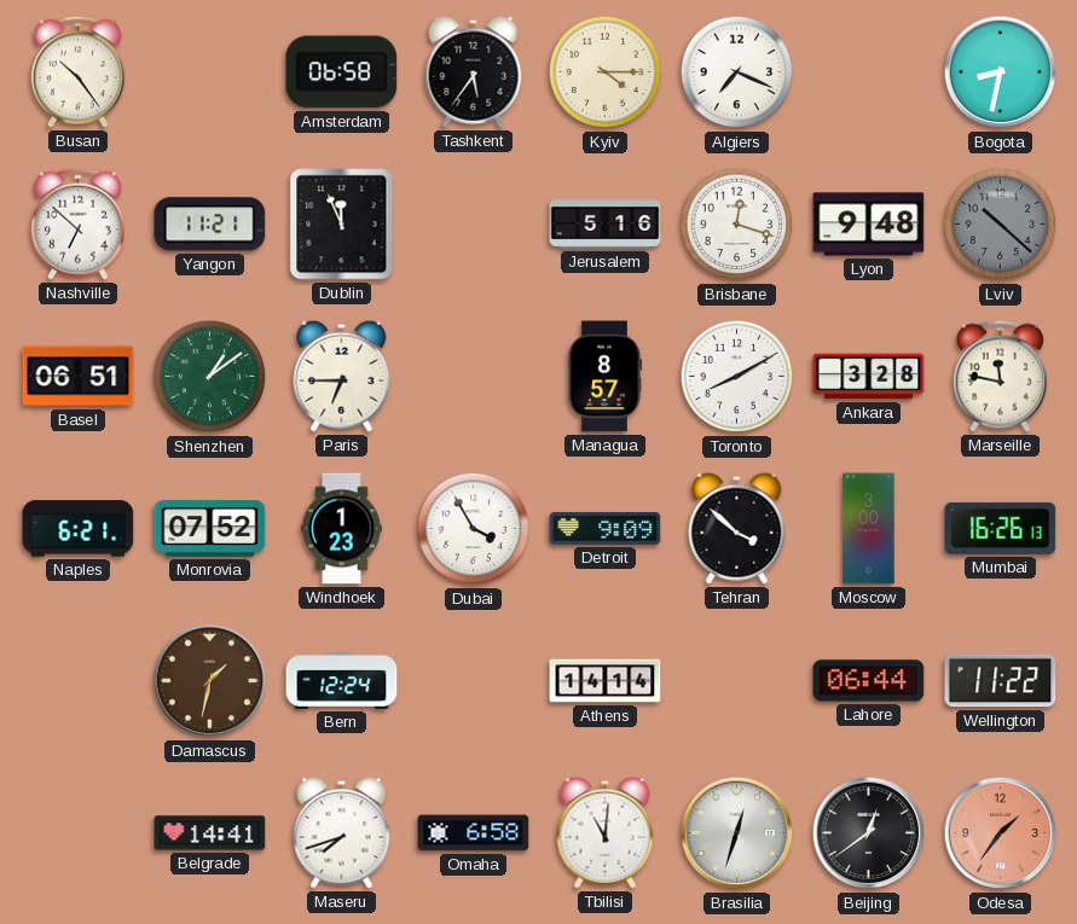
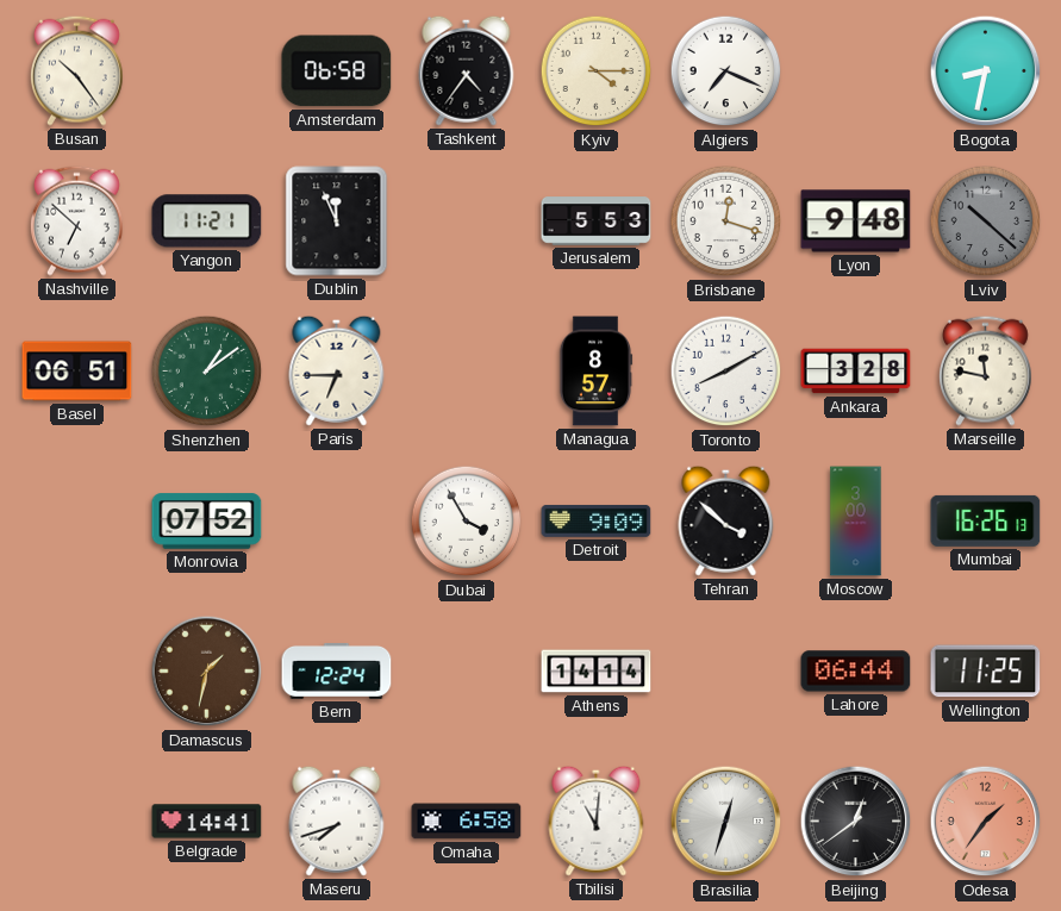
Tashkent: 5:36 -> 4:36 (467, 70)
Jerusalem: 5:16 -> 5:53 (597, 221)
Naples: 6:21 -> none (79, 529)
Windhoek: 1:23 -> none (342, 529)
Wellington: 11:22 -> 11:25 (986, 672)
